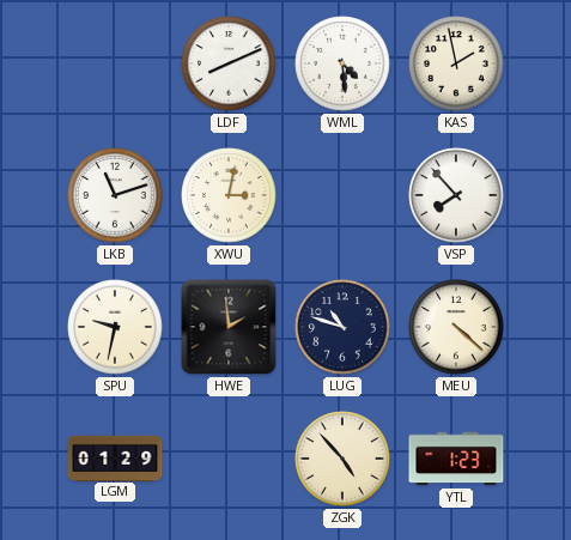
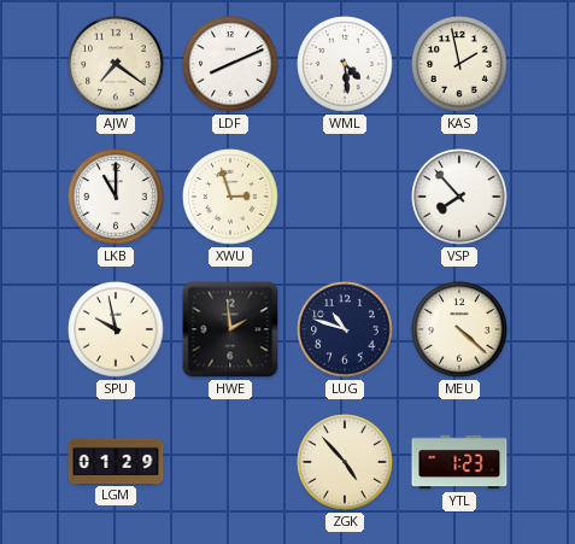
AJW: none -> 7:21 (116, 64)
LKB: 11:12 -> 11:00 (116, 197)
XWU: 3:02 -> 2:57 (230, 197)
SPU: 9:32 -> 9:58 (116, 329)
